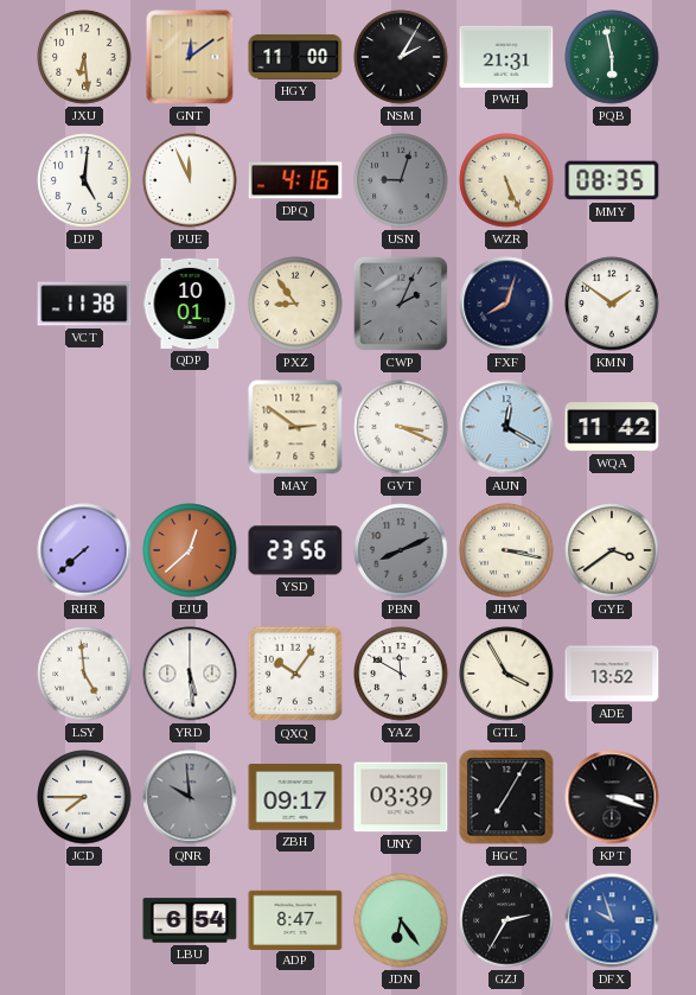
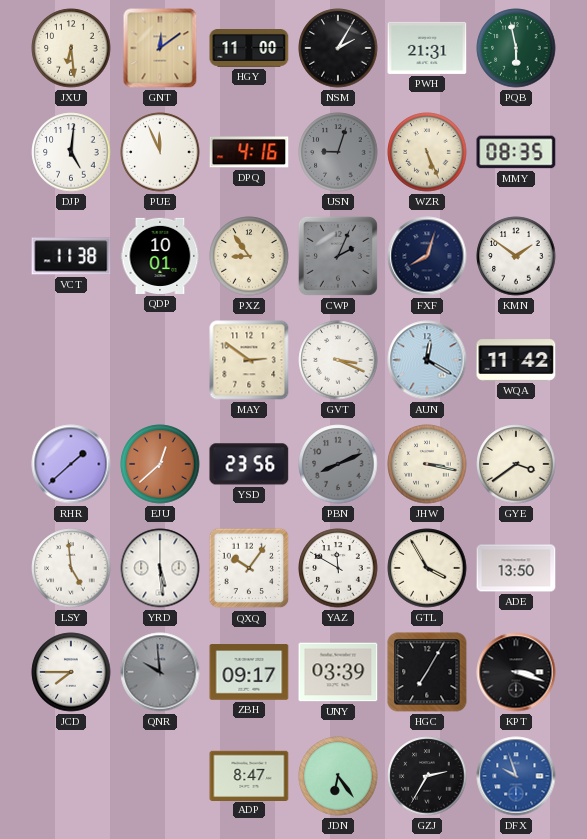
RHR: 7:38 -> 1:38 (71, 464)
ADE: 13:52 -> 13:50 (516, 568)
LBU: 6:54 -> none (190, 920)
